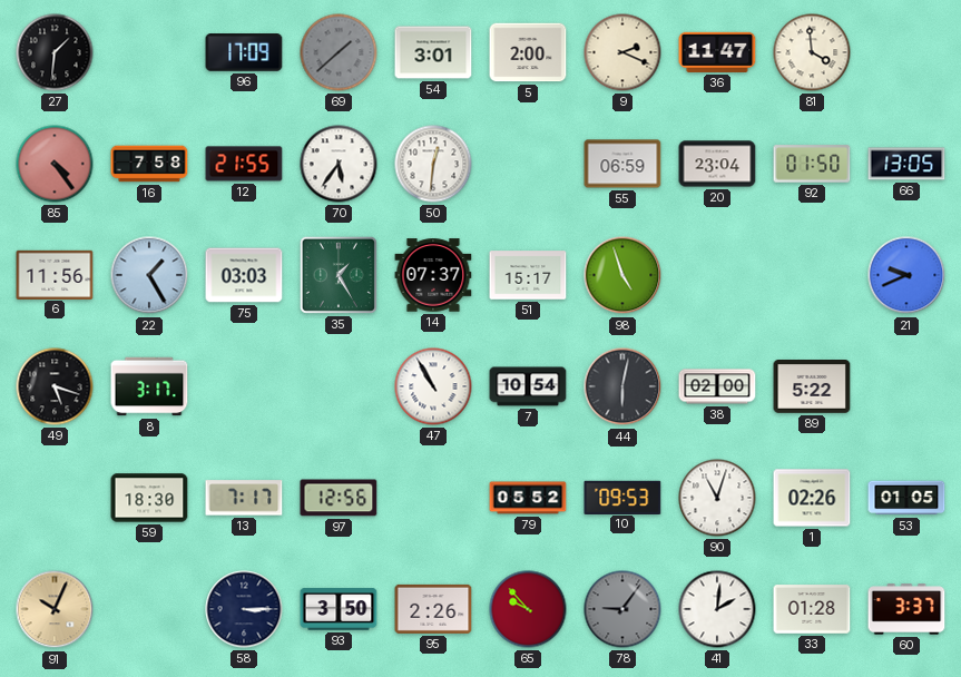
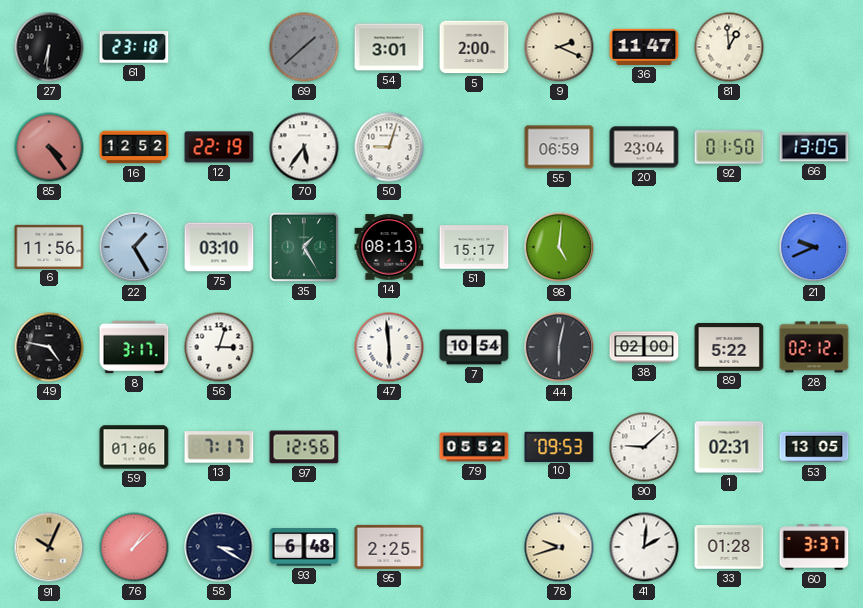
27: 1:31 -> 6:31 (49, 47)
61: none -> 23:18 (134, 47)
96: 17:09 -> none (244, 52)
81: 3:59 -> 12:59 (729, 47)
16: 7:58 -> 12:52 (134, 147)
12: 21:55 -> 22:19 (219, 147)
50: 12:31 -> 9:03 (389, 147)
75: 03:03 -> 03:10 (219, 247)
14: 07:37 -> 08:13 (389, 247)
98: 4:57 -> 5:01 (559, 247)
49: 5:18 -> 4:47 (49, 347)
56: none -> 3:03 (219, 347)
47: 10:55 -> 5:59 (389, 347)
28: none -> 02:12 (814, 347)
59: 18:30 -> 01:06 (134, 447)
90: 11:03 -> 9:08 (644, 447)
1: 02:26 -> 02:31 (729, 447)
53: 01:05 -> 13:05 (814, 447)
76: none -> 1:08 (134, 547)
58: 3:15 -> 3:20 (219, 547)
93: 3:50 -> 6:48 (304, 547)
95: 2:26 -> 2:25 (389, 547)
65: 9:53 -> none (528, 609)
78: 9:06 -> 9:42 (559, 547)
78 dial: grey -> cream (559, 547)
